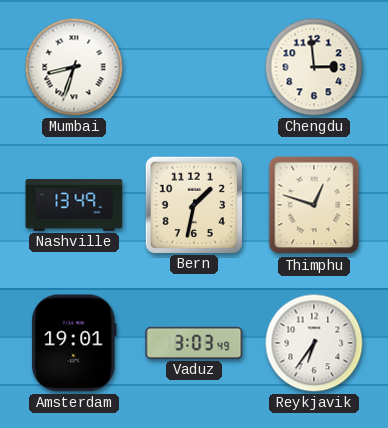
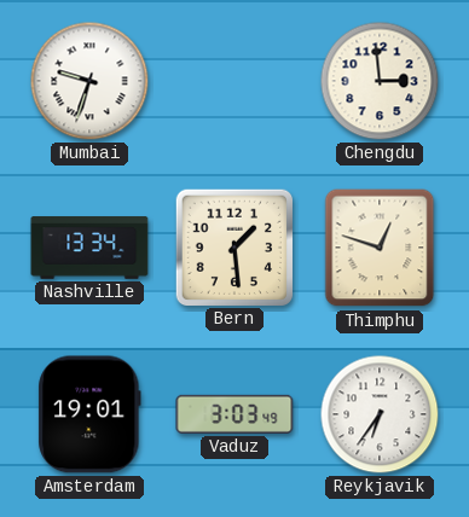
Mumbai: 8:33 -> 9:33 (89, 81)
Nashville: 13:49 -> 13:34 (89, 248)
Bern: 1:32 -> 1:29 (233, 246)
